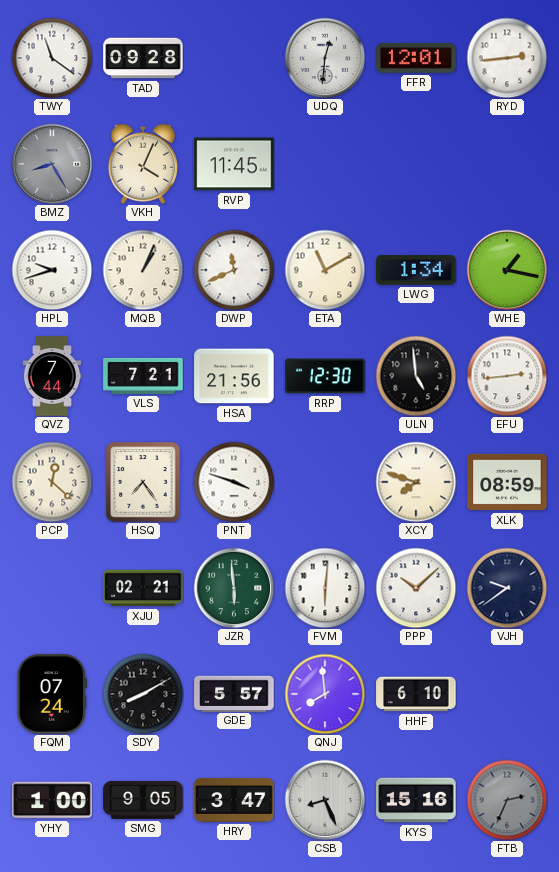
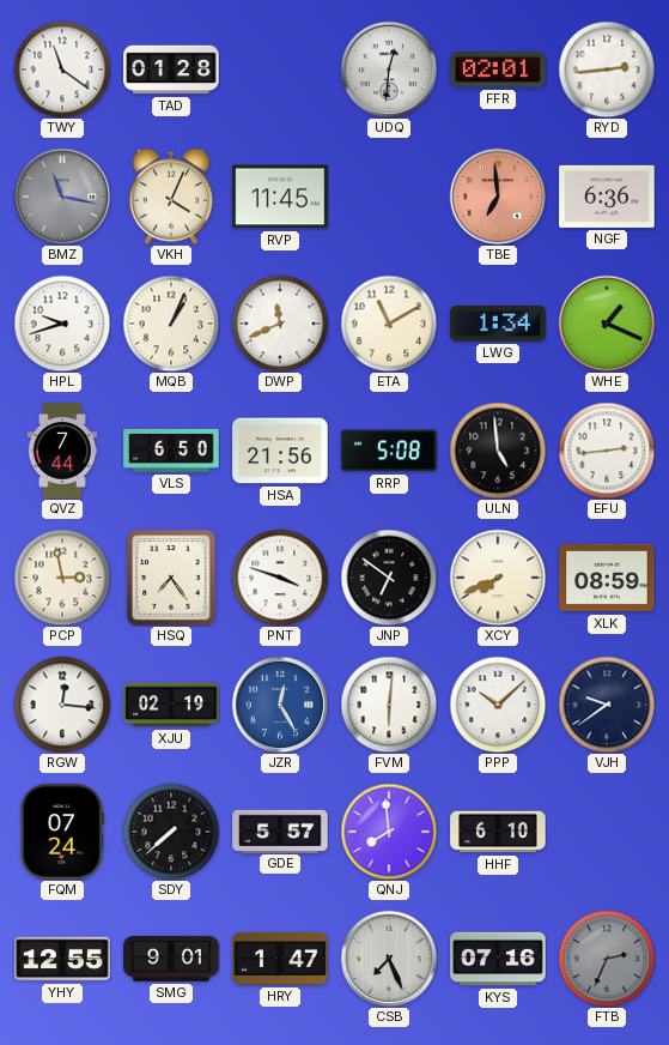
TAD: 09:28 -> 01:28 (171, 70)
FFR: 12:01 -> 02:01 (498, 70)
BMZ: 8:25 -> 11:17 (62, 197)
TBE: none -> 6:59 (498, 197)
NGF: none -> 6:36 (607, 197)
WHE: 1:17 -> 1:19 (607, 324)
VLS: 7:21 -> 6:50 (171, 451)
RRP: 12:30 -> 5:08 (389, 451)
PCP: 12:22 -> 2:58 (62, 578)
JNP: none -> 6:51 (389, 578)
XCY: 7:48 -> 7:41 (498, 578)
RGW: none -> 12:16 (62, 705)
XJU: 02:21 -> 02:19 (171, 705)
JZR: 5:59 -> 12:25 (280, 705)
JZR dial: green -> blue (280, 705)
SDY: 8:10 -> 7:38 (171, 832)
YHY: 1:00 -> 12:55 (62, 959)
SMG: 9:05 -> 9:01 (171, 959)
HRY: 3:47 -> 1:47 (280, 959)
CSB: 8:26 -> 7:26 (389, 959)
KYS: 15:16 -> 07:16 (498, 959)
